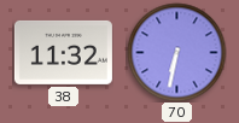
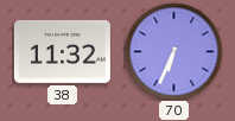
70: 6:32 -> 6:34 (173, 51)
